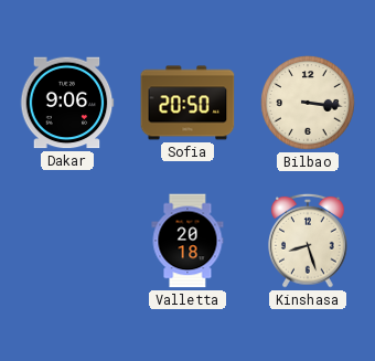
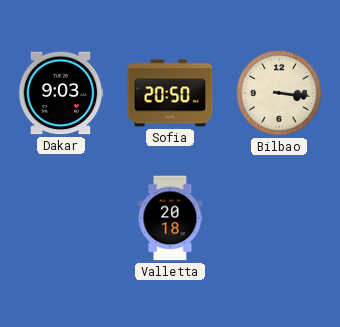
Dakar: 9:06 -> 9:03 (61, 93)
Kinshasa: 8:27 -> none (308, 241)
